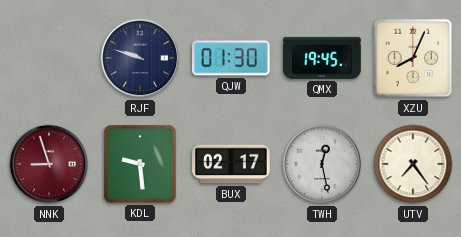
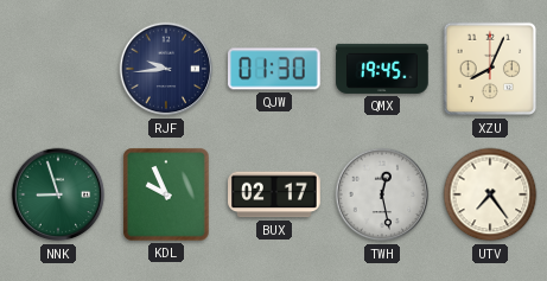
RJF: 9:48 -> 9:44 (166, 69)
NNK dial: burgundy -> green (58, 194)
KDL: 9:29 -> 9:56 (166, 194)
